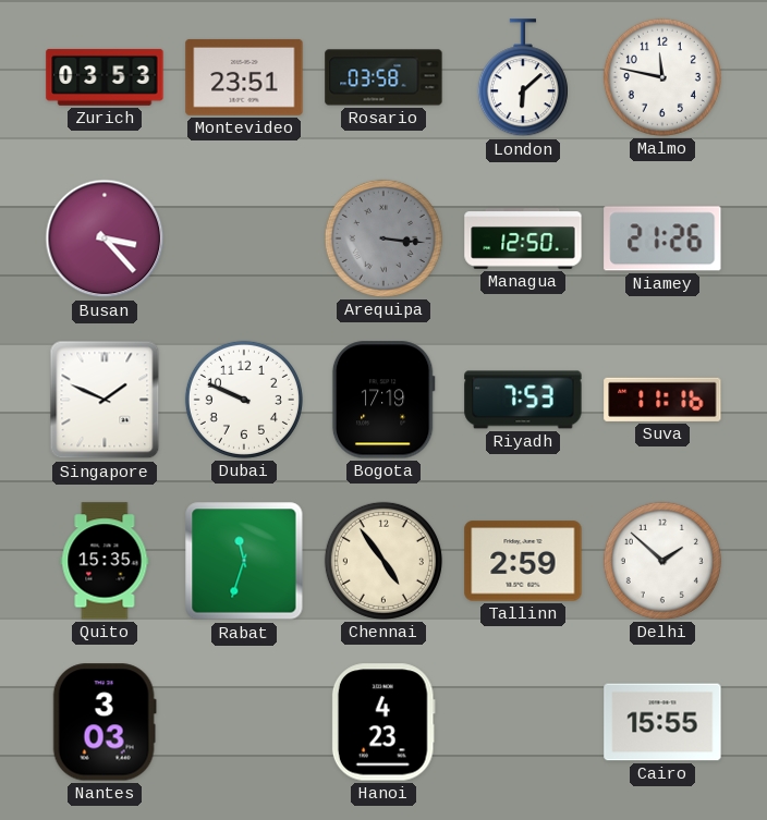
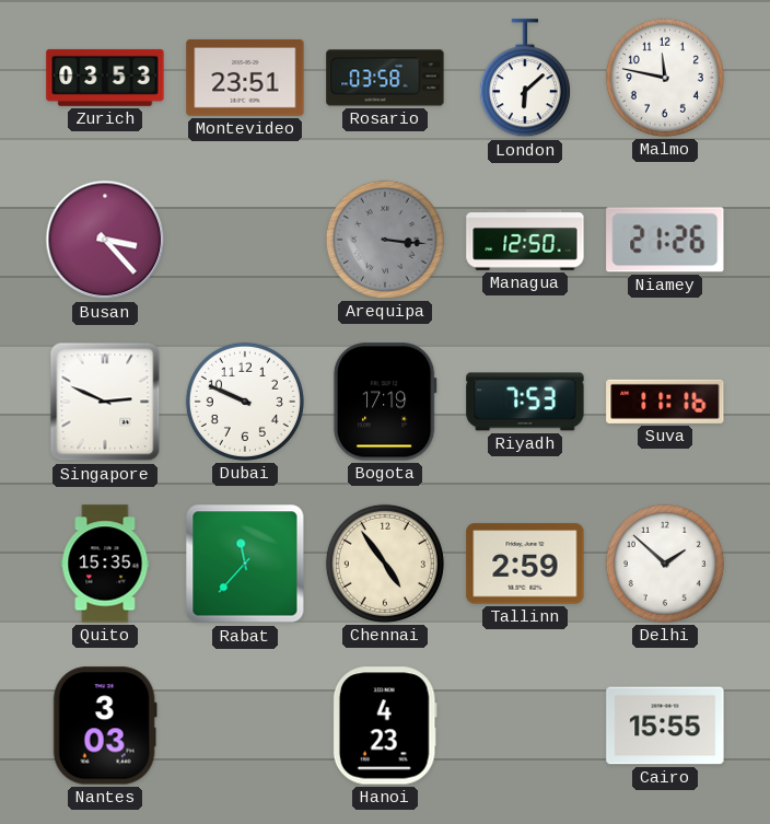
Singapore: 1:49 -> 2:49 (105, 402)
Rabat: 11:33 -> 11:37 (245, 564)
